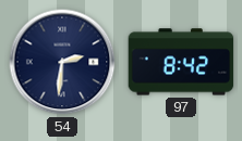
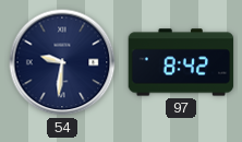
54: 2:31 -> 9:31 (62, 62)
